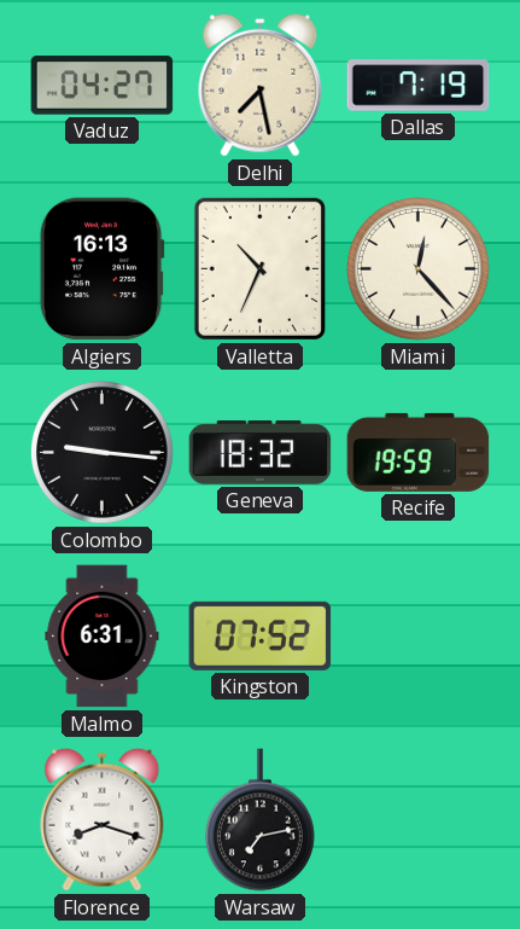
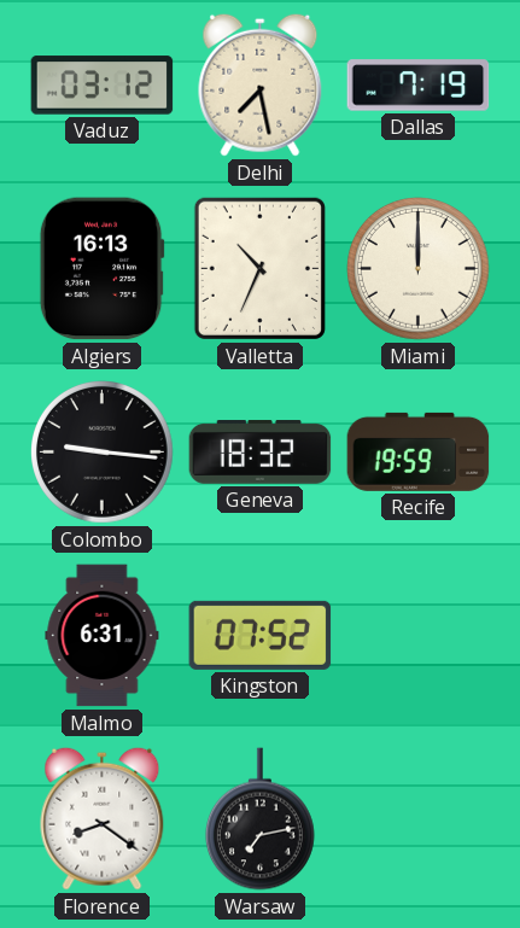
Vaduz: 04:27 -> 03:12 (103, 86)
Miami: 12:23 -> 12:00 (419, 269)
Florence: 8:18 -> 8:21 (103, 818)
